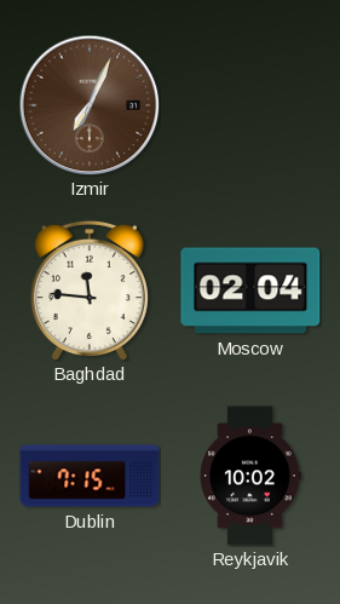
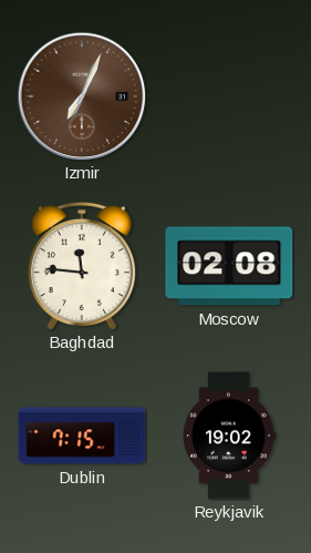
Moscow: 02:04 -> 02:08 (229, 266)
Reykjavik: 10:02 -> 19:02 (229, 436)
